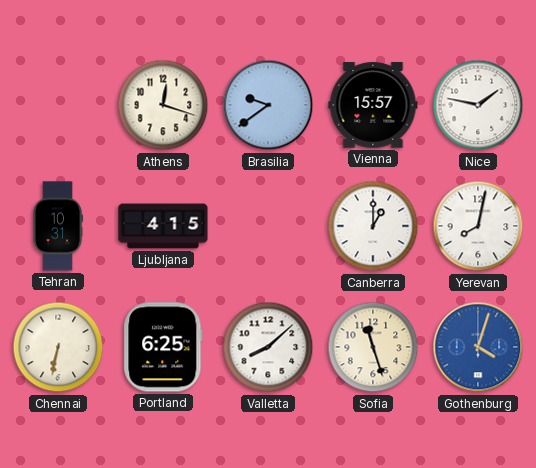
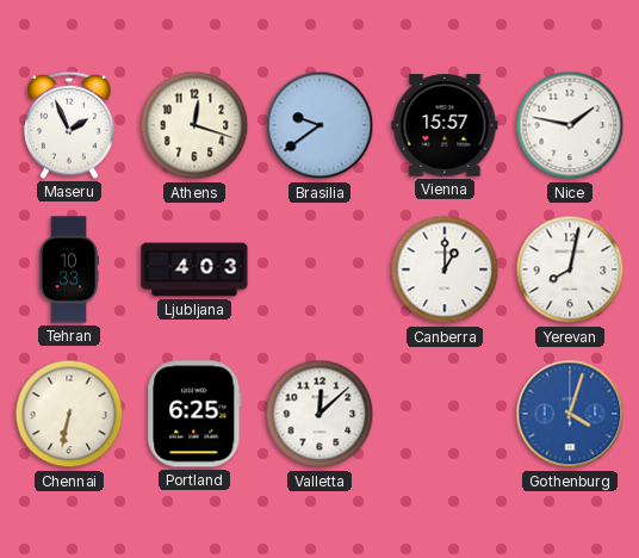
Maseru: none -> 1:56 (69, 125)
Tehran: 10:31 -> 10:33 (69, 269)
Ljubljana: 4:15 -> 4:03 (194, 269)
Valletta: 8:08 -> 12:08 (319, 414)
Sofia: 11:27 -> none (373, 347)
